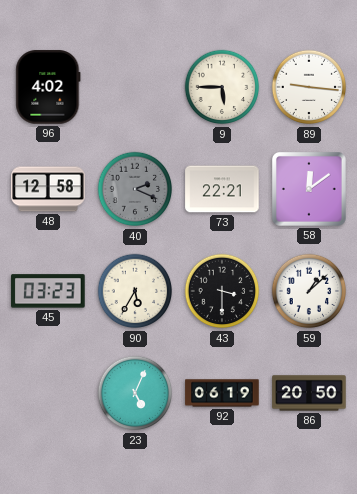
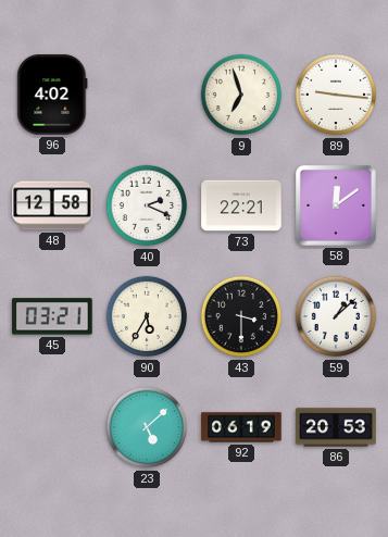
9: 5:45 -> 6:57 (241, 95)
40 dial: grey -> white (147, 205)
45: 03:23 -> 03:21 (52, 316)
23: 5:04 -> 5:08 (147, 427)
86: 20:50 -> 20:53 (336, 427)
